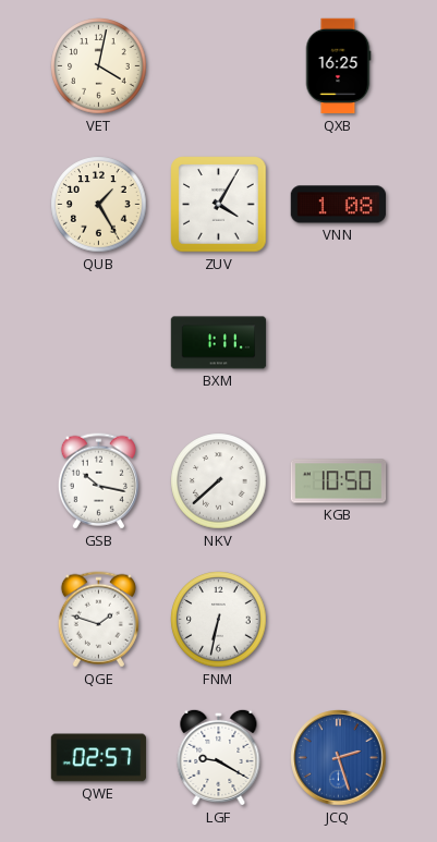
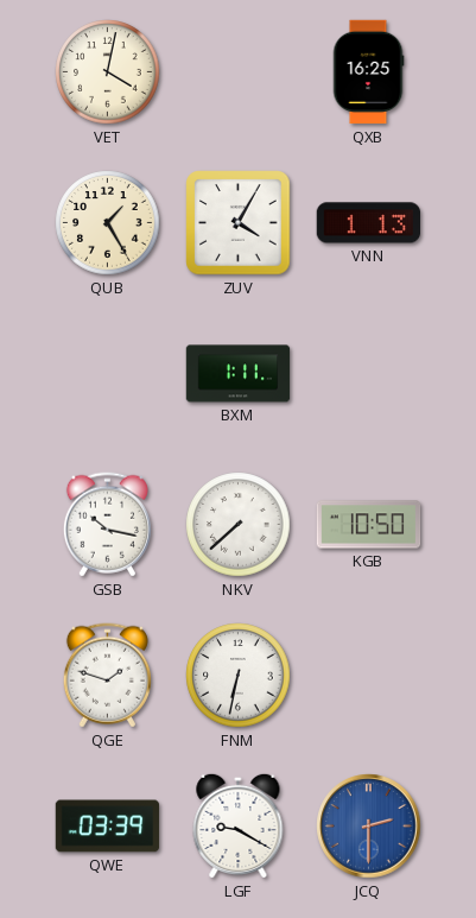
VNN: 1:08 -> 1:13 (369, 223)
QWE: 02:57 -> 03:39 (108, 827)
JCQ: 2:27 -> 2:30 (369, 827)
